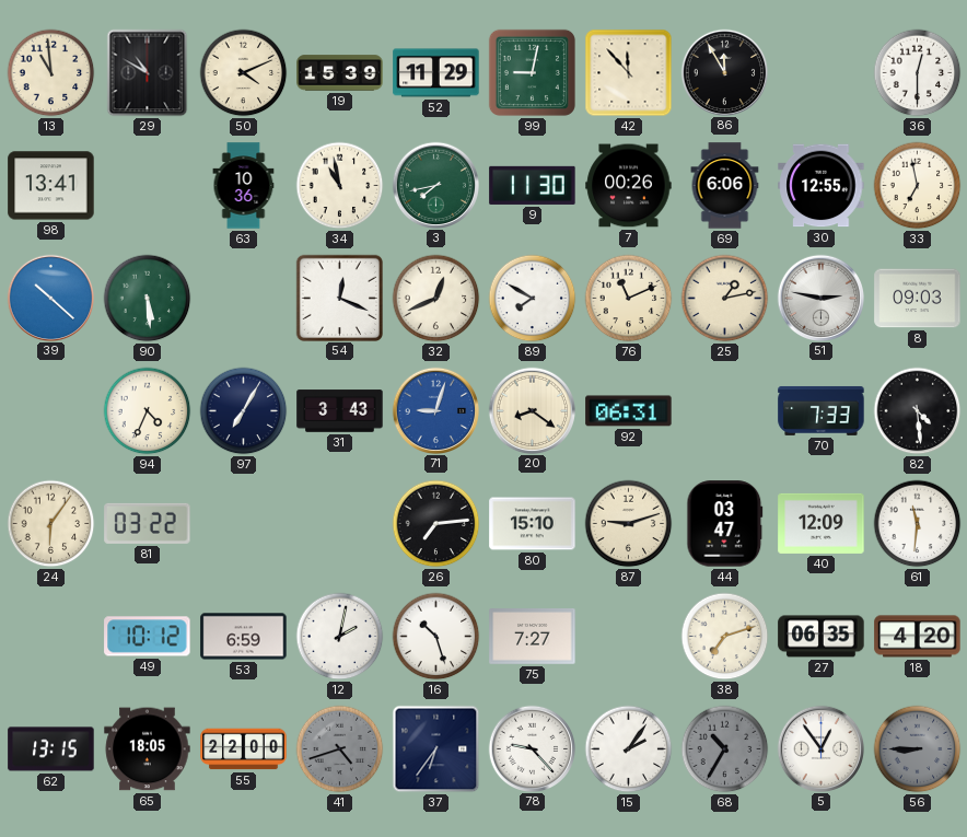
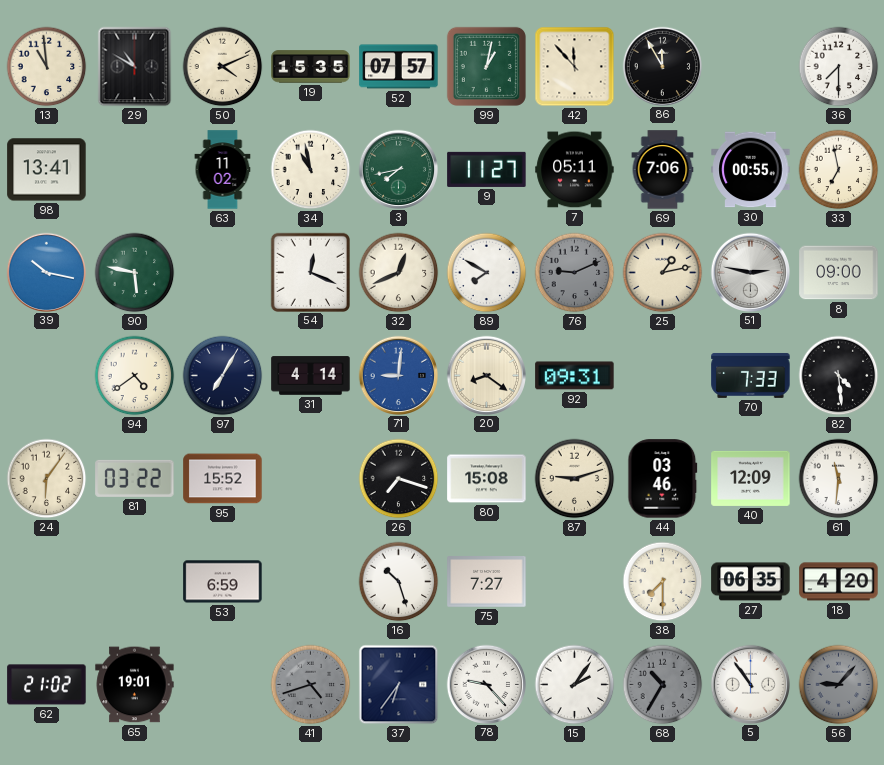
19: 15:39 -> 15:35 (311, 67)
52: 11:29 -> 07:57 (399, 67)
99: 9:02 -> 1:02 (486, 66)
36: 12:30 -> 7:30 (839, 67)
63: 10:36 -> 11:02 (223, 170)
9: 11:30 -> 11:27 (487, 169)
7: 00:26 -> 05:11 (575, 170)
69: 6:06 -> 7:06 (663, 170)
30: 12:55 -> 00:55 (751, 170)
39: 10:22 -> 10:17 (46, 272)
90: 5:29 -> 5:47 (135, 273)
76: 11:11 -> 9:11 (575, 273)
76 dial: cream -> grey (575, 273)
8: 09:03 -> 09:00 (839, 273)
94: 4:34 -> 4:39 (135, 376)
31: 3:43 -> 4:14 (311, 376)
71: 9:03 -> 9:01 (398, 375)
92: 06:31 -> 09:31 (575, 376)
95: none -> 15:52 (223, 479)
26: 7:14 -> 7:18 (399, 479)
80: 15:10 -> 15:08 (487, 479)
44: 03:47 -> 03:46 (663, 479)
49: 10:12 -> none (148, 637)
12: 2:02 -> none (340, 637)
38: 7:12 -> 7:30 (663, 582)
62: 13:15 -> 21:02 (47, 685)
65: 18:05 -> 19:01 (135, 685)
55: 22:00 -> none (244, 749)
5: 12:54 -> 10:54 (750, 684)
56: 8:45 -> 9:07 (839, 685)
